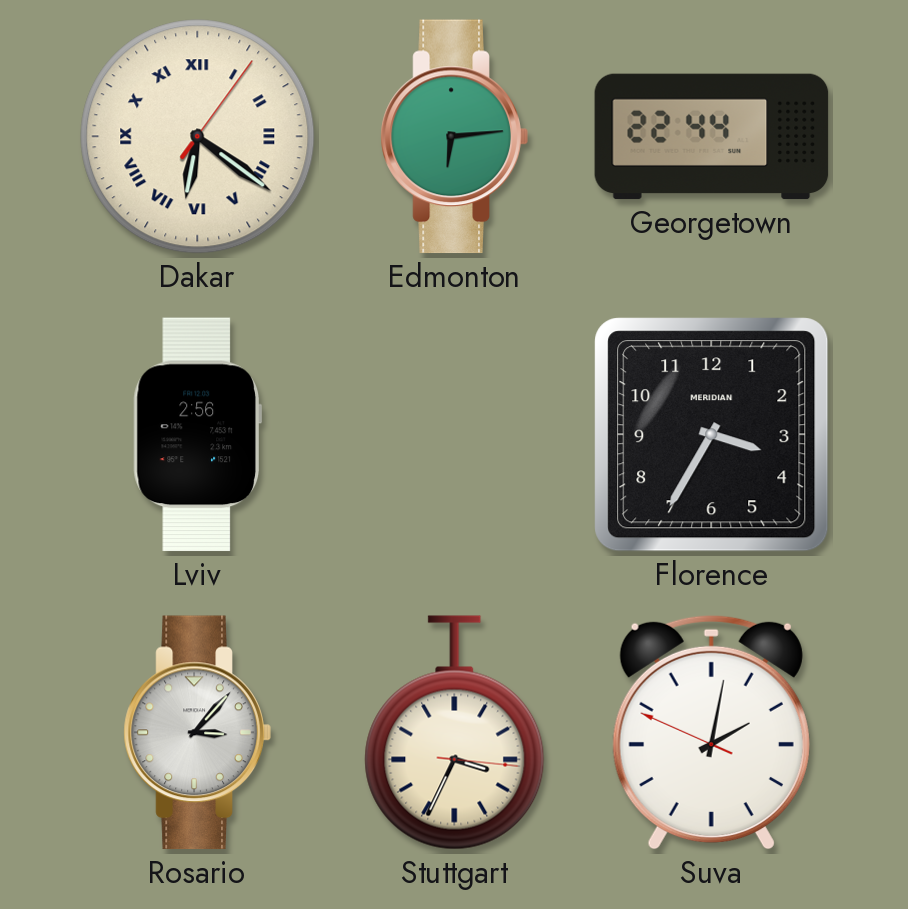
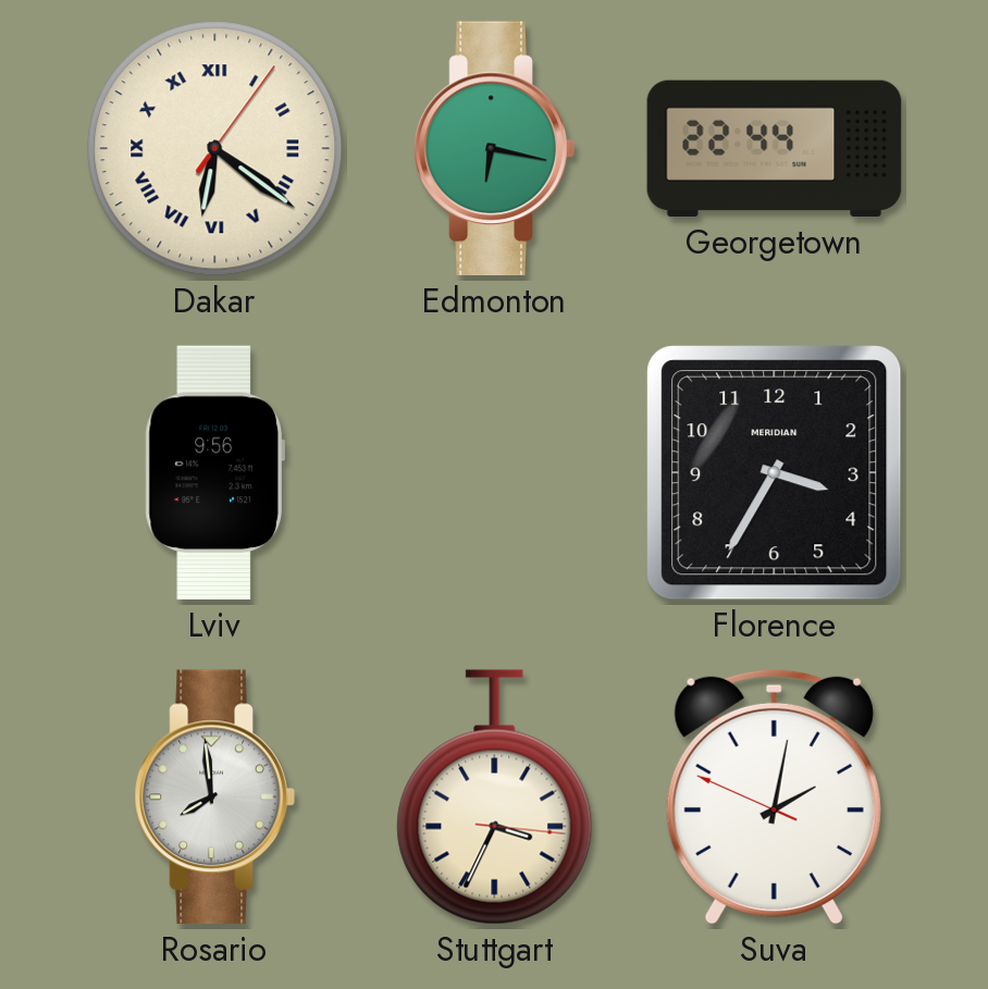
Edmonton: 6:14 -> 6:17 (494, 149)
Lviv: 2:56 -> 9:56 (214, 473)
Rosario: 3:07 -> 7:59 (214, 798)
